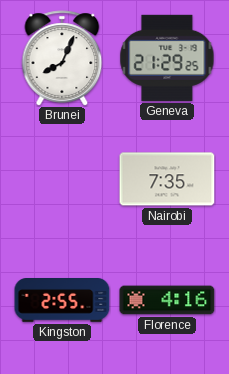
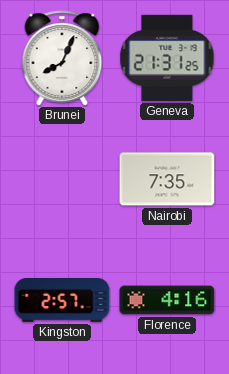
Geneva: 21:29 -> 21:31 (167, 58)
Kingston: 2:55 -> 2:57 (62, 301)
